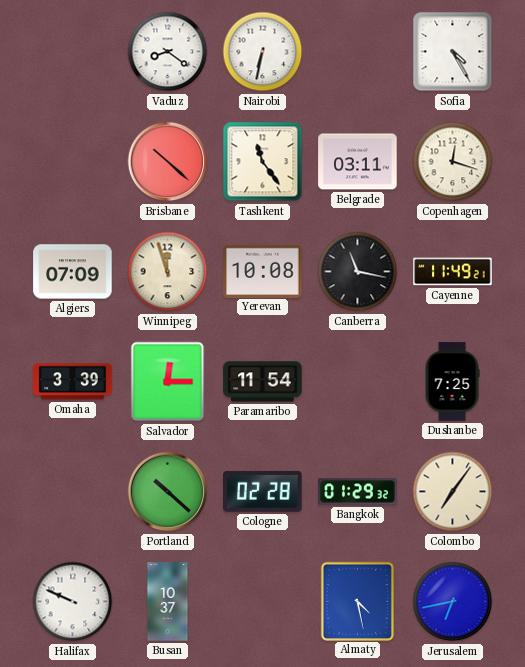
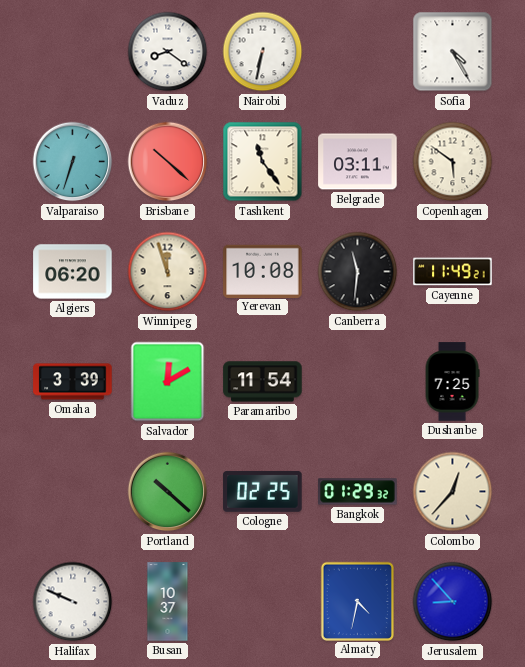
Valparaiso: none -> 6:33 (73, 162)
Copenhagen: 12:18 -> 5:51 (453, 162)
Algiers: 07:09 -> 06:20 (73, 272)
Canberra: 11:17 -> 11:31 (358, 272)
Salvador: 12:15 -> 12:10 (168, 382)
Cologne: 02:28 -> 02:25 (263, 491)
Colombo: 7:06 -> 12:37 (453, 492)
Almaty: 4:28 -> 4:32 (357, 601)
Jerusalem: 6:43 -> 8:53 (453, 602)
